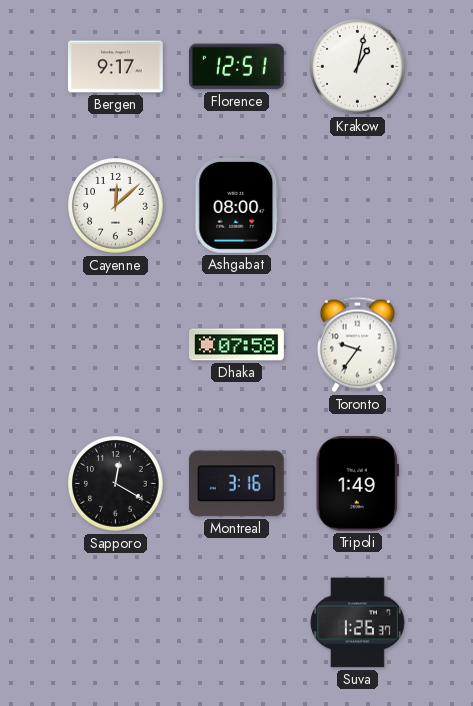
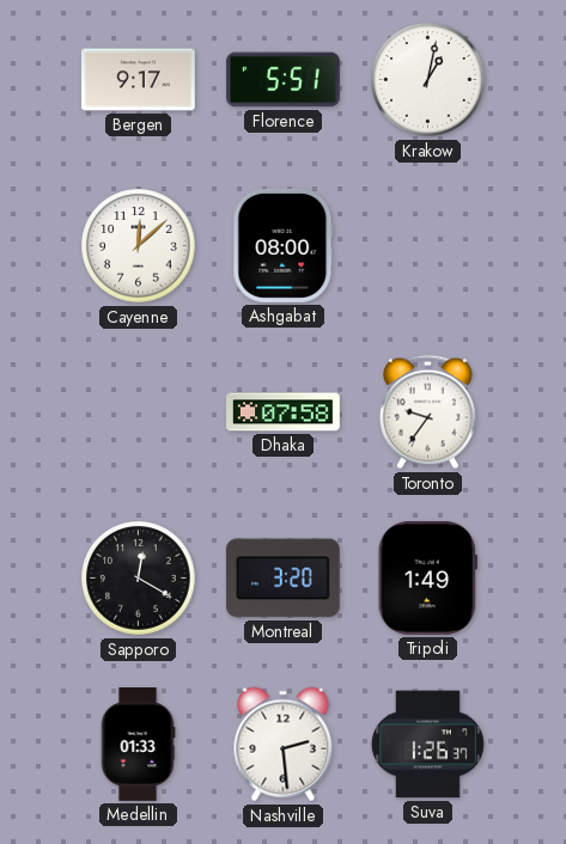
Florence: 12:51 -> 5:51 (284, 80)
Montreal: 3:16 -> 3:20 (282, 579)
Medellin: none -> 01:33 (138, 745)
Nashville: none -> 2:29 (284, 745)
